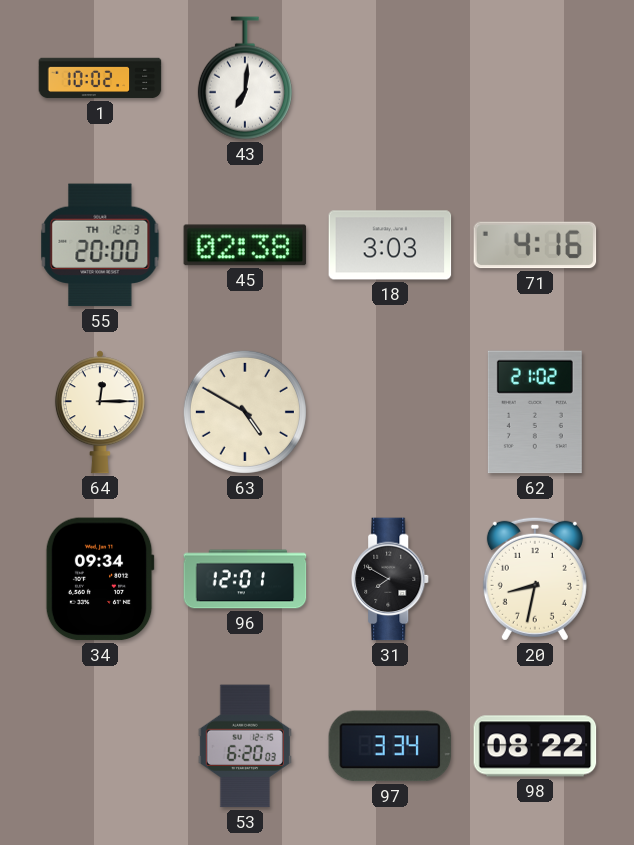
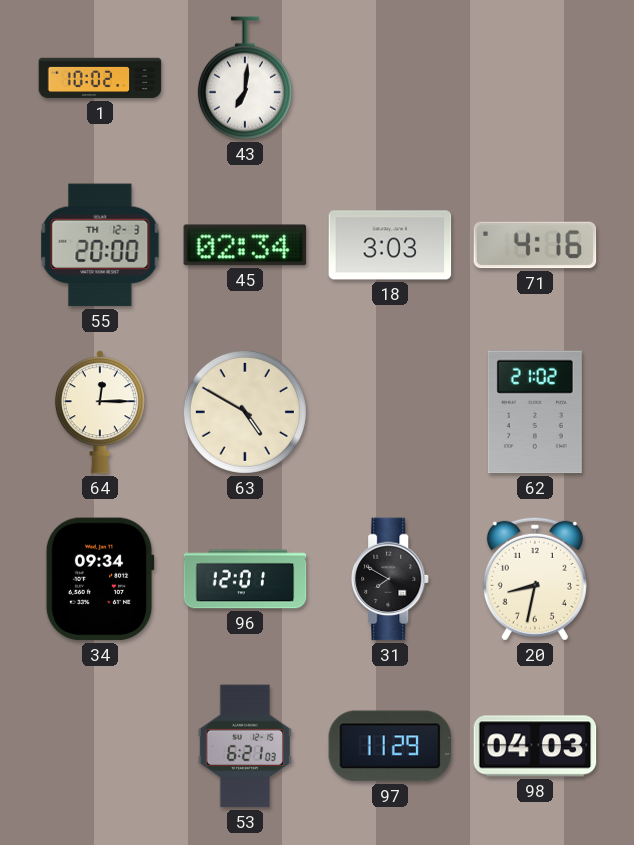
45: 02:38 -> 02:34 (245, 245)
53: 6:20 -> 6:21 (245, 746)
97: 3:34 -> 11:29 (390, 746)
98: 08:22 -> 04:03 (535, 746)
